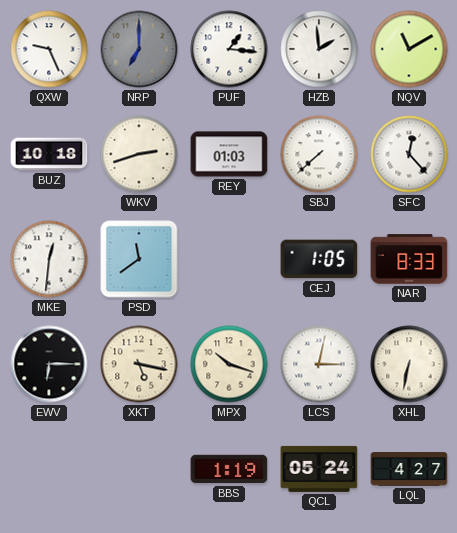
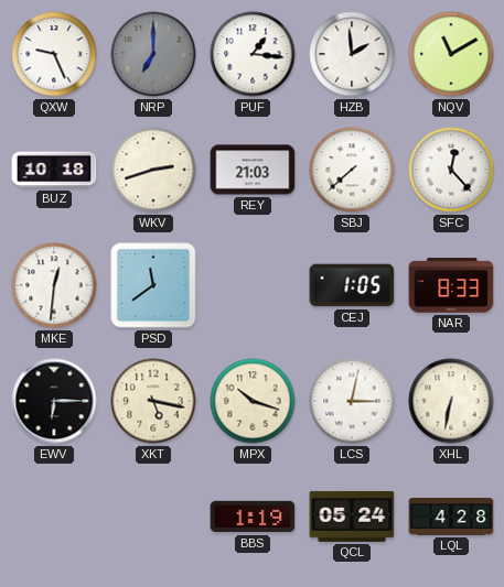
REY: 01:03 -> 21:03 (253, 170)
LQL: 4:27 -> 4:28 (451, 517)
